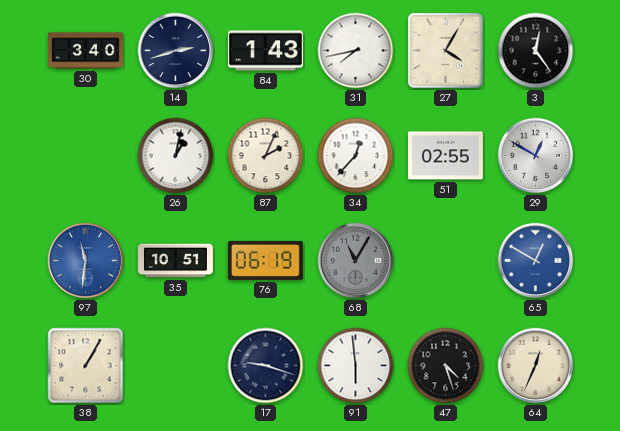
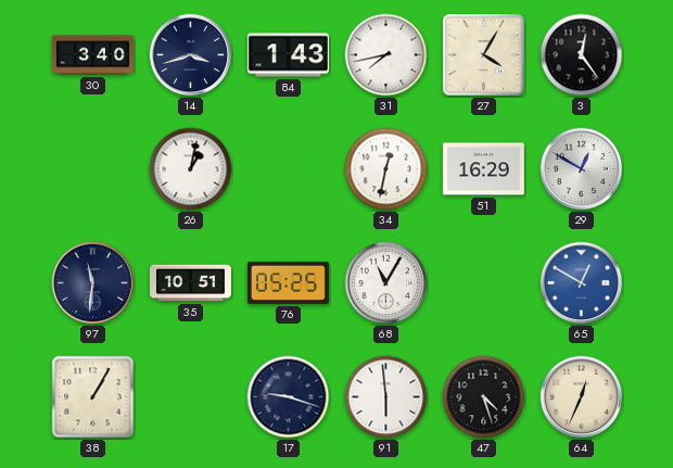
14: 2:42 -> 3:42 (191, 55)
87: 2:04 -> none (266, 156)
34: 12:37 -> 12:32 (386, 169)
51: 02:55 -> 16:29 (483, 169)
97 dial: blue -> navy (93, 283)
76: 06:19 -> 05:25 (288, 282)
68 dial: grey -> white (386, 283)
